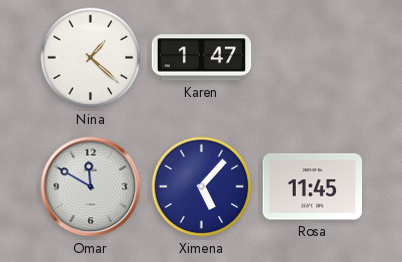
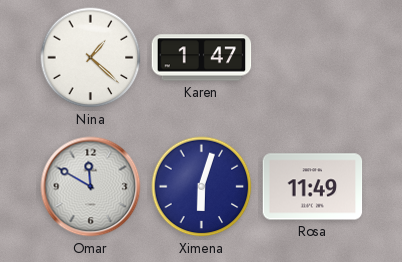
Ximena: 5:07 -> 6:03 (202, 187)
Rosa: 11:45 -> 11:49 (313, 187)
